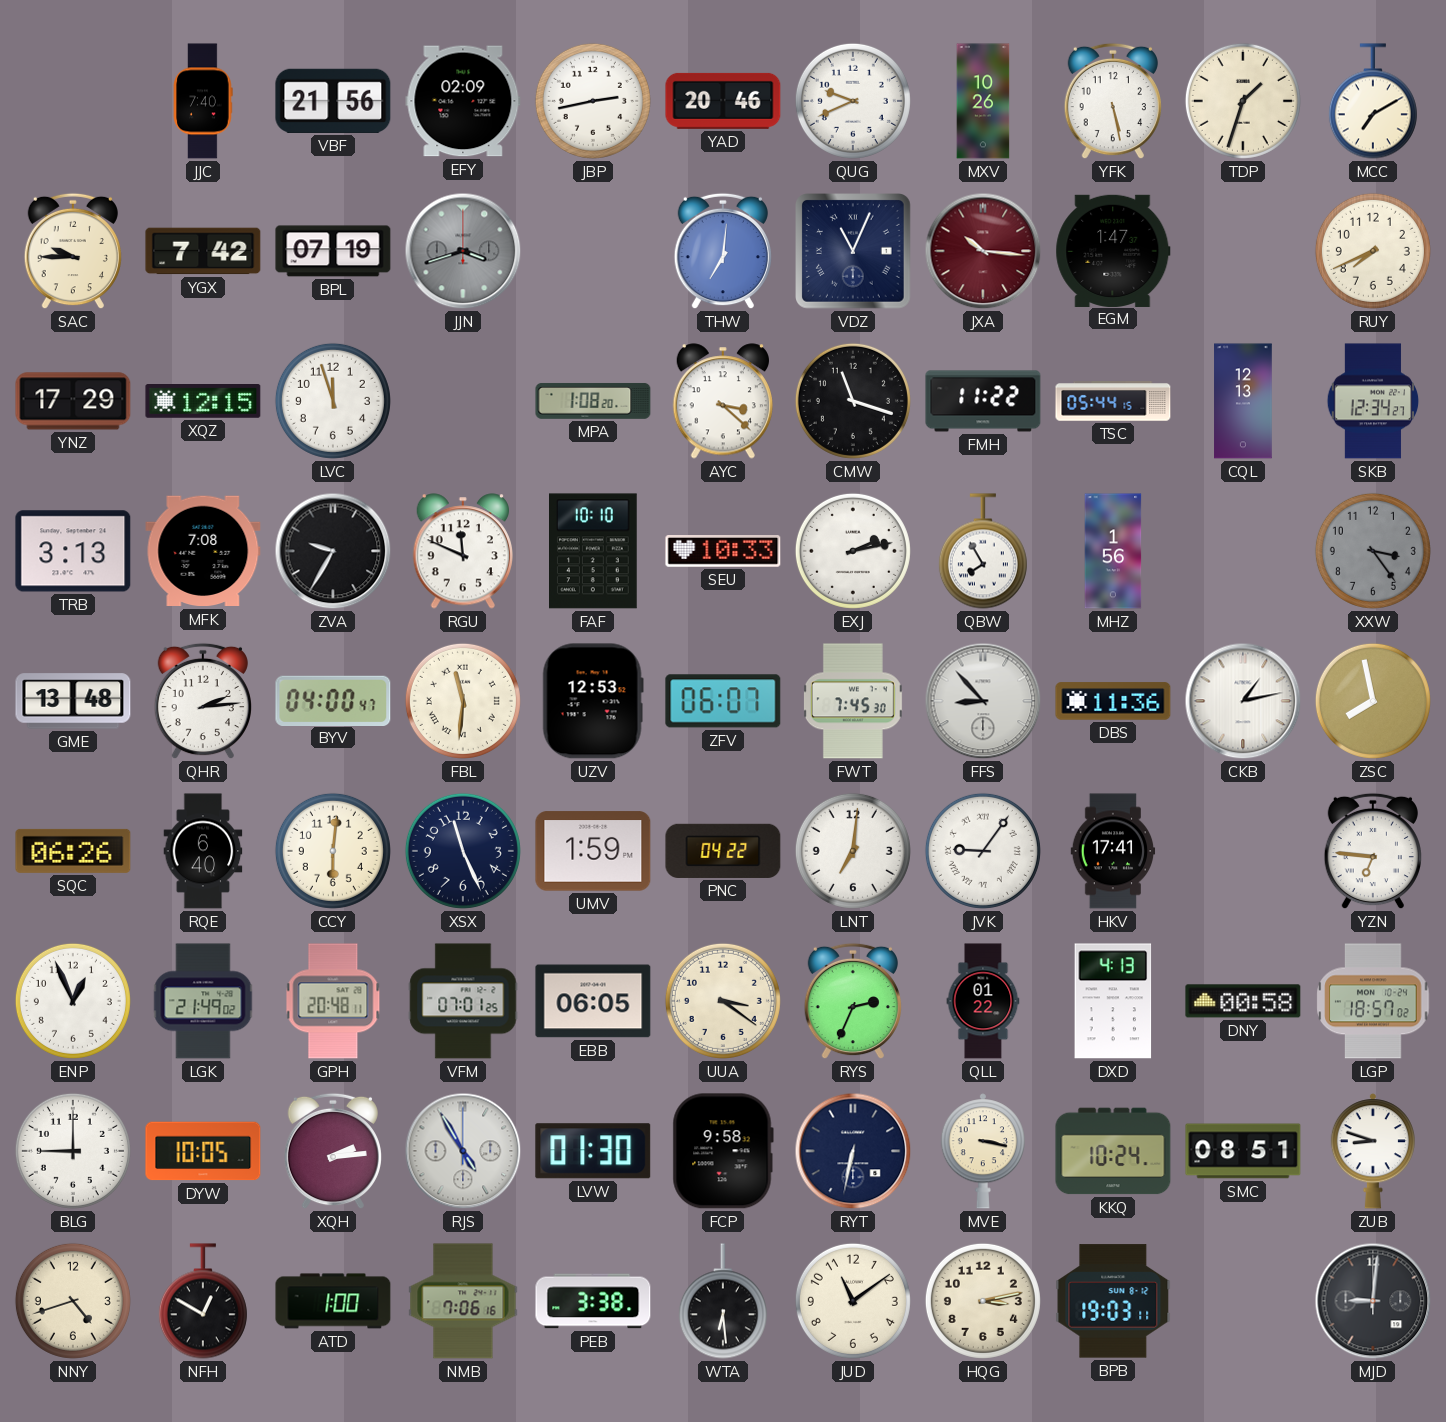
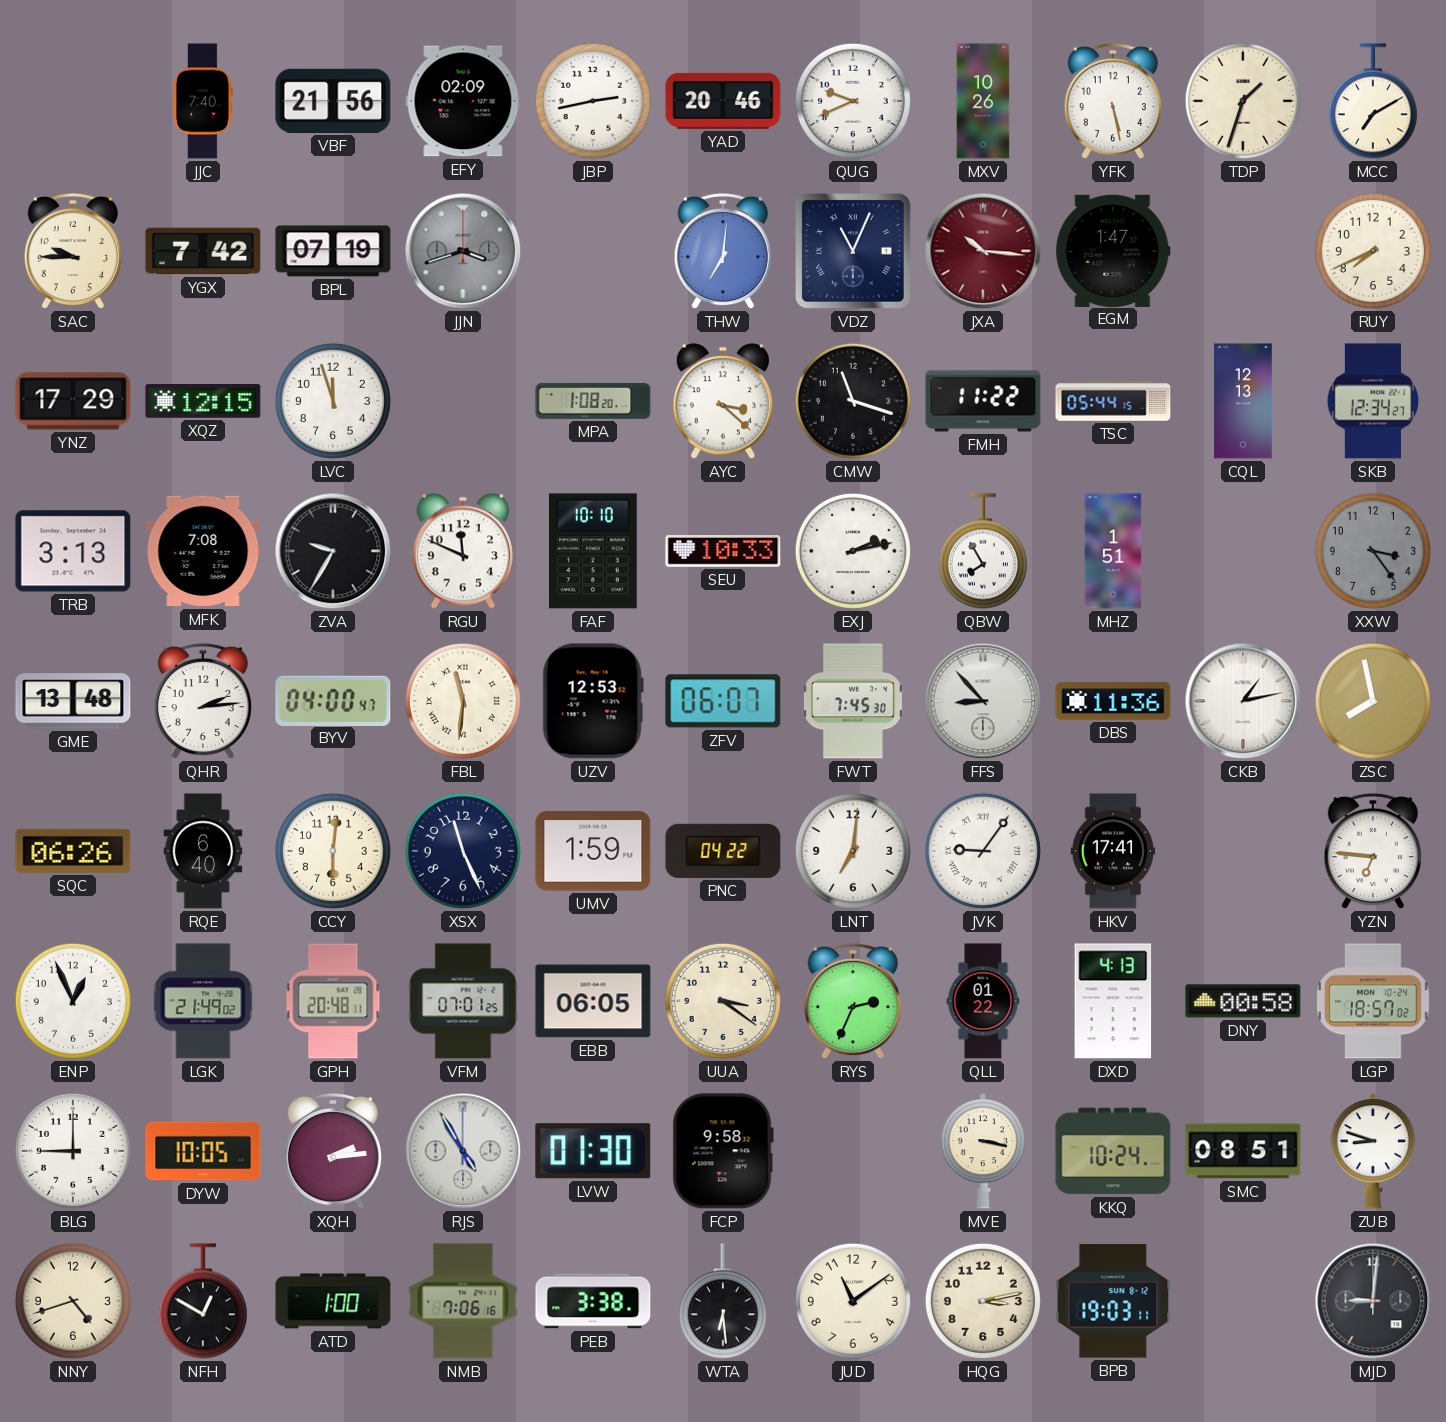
MHZ: 1:56 -> 1:51 (1113, 551)
RYT: 6:32 -> none (853, 1151)
